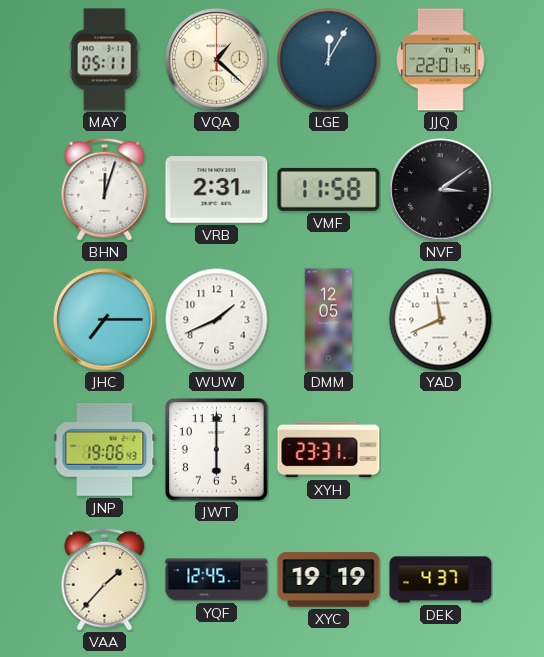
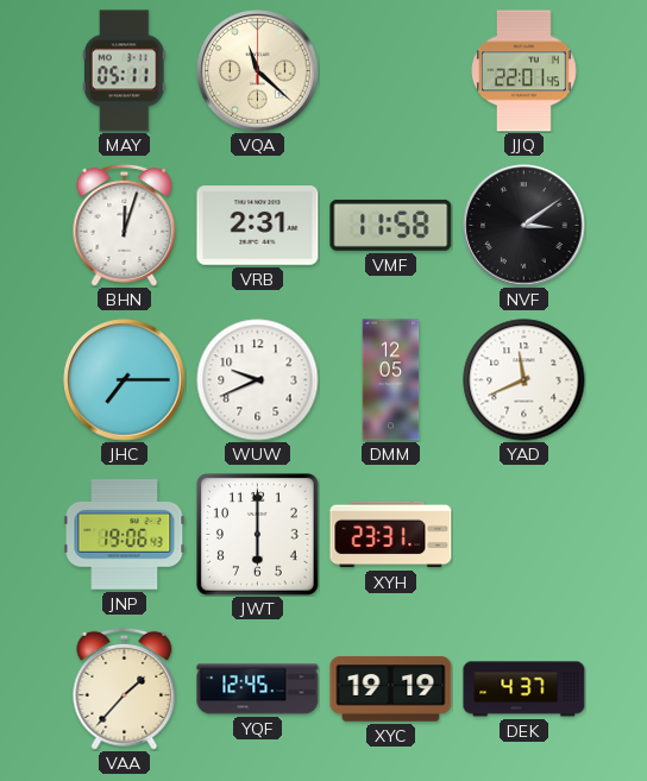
VQA: 1:22 -> 11:22 (258, 71)
LGE: 12:05 -> none (329, 60)
WUW: 1:41 -> 9:41 (258, 380)
